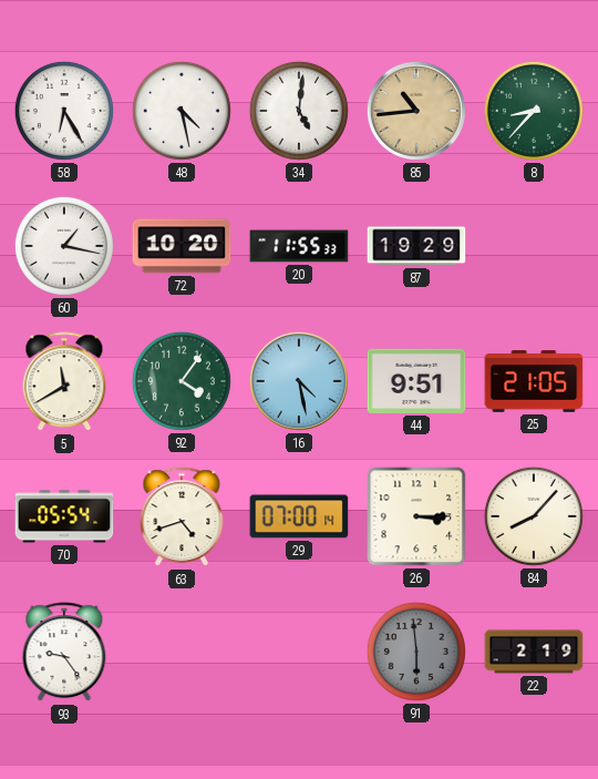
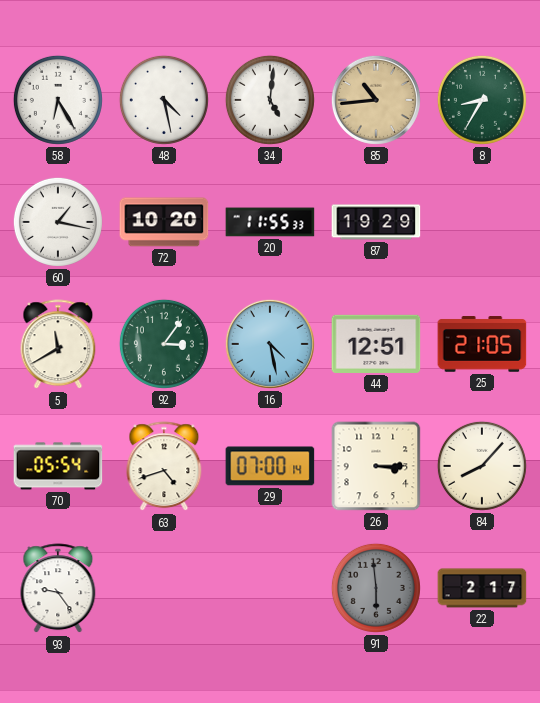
8: 8:37 -> 8:35 (482, 100)
92: 4:06 -> 3:06 (164, 344)
44: 9:51 -> 12:51 (376, 344)
22: 2:19 -> 2:17 (482, 588)
